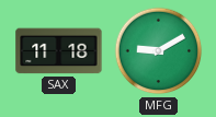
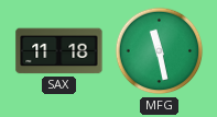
MFG: 9:10 -> 11:28 (160, 51)
